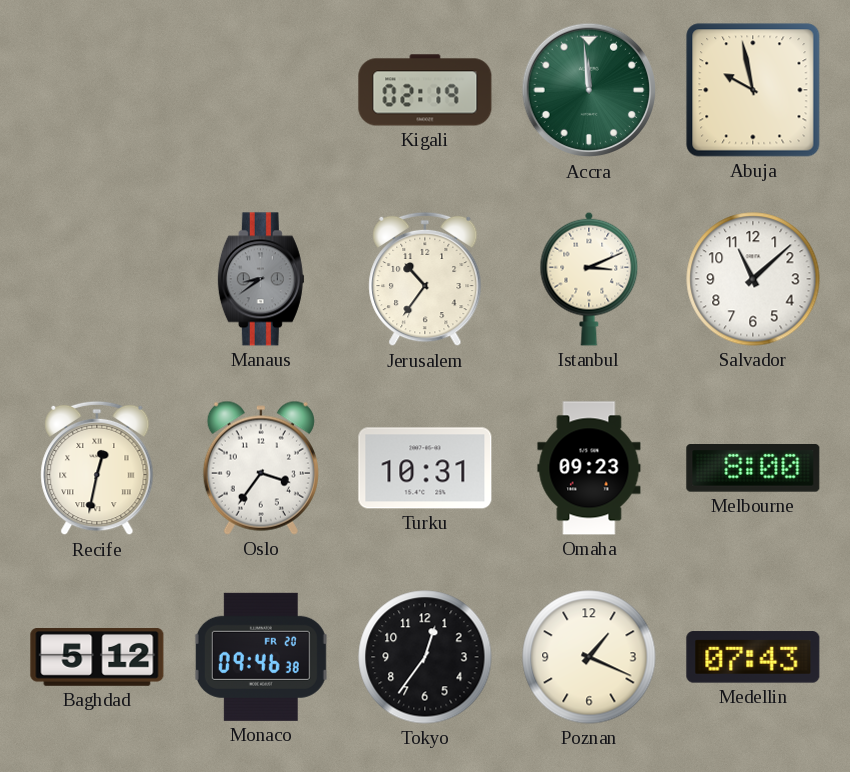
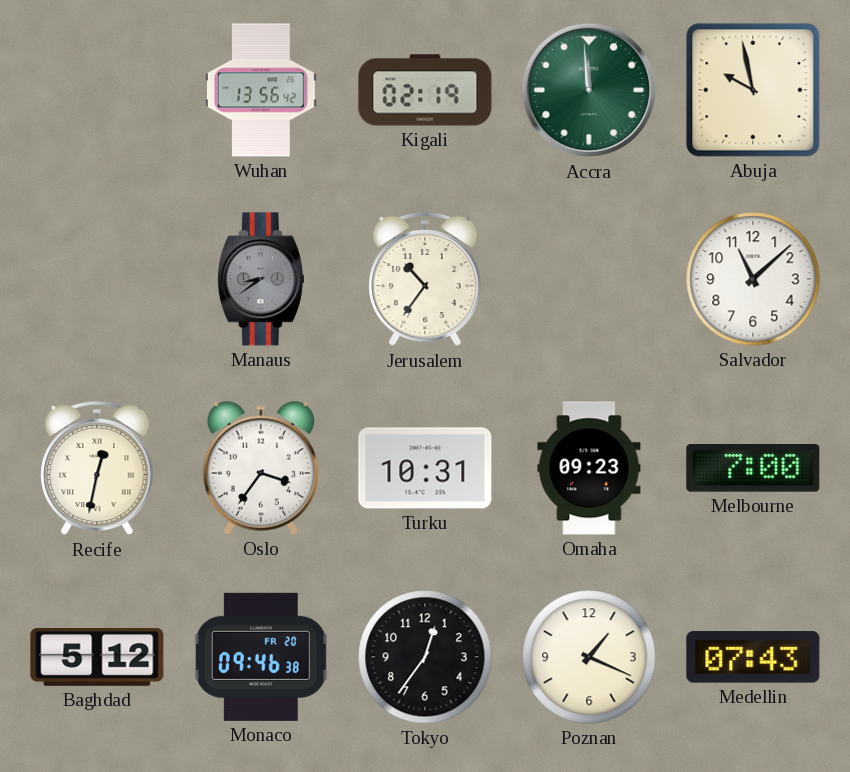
Wuhan: none -> 13:56 (261, 90)
Istanbul: 3:11 -> none (589, 279)
Melbourne: 8:00 -> 7:00 (753, 469)
